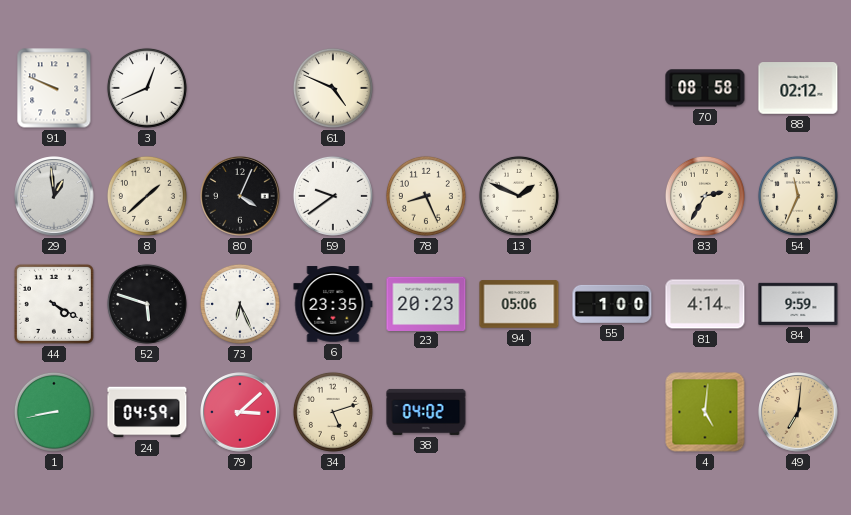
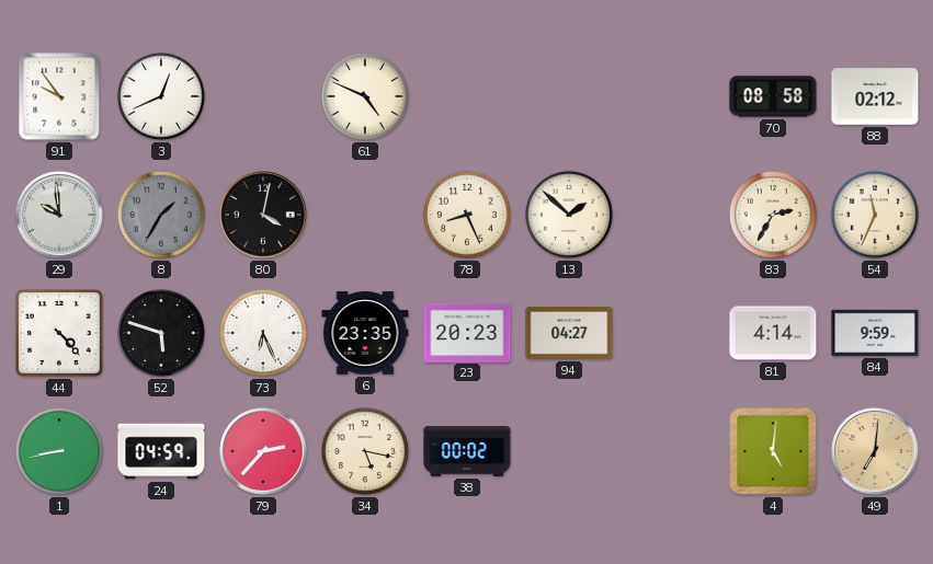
91: 9:49 -> 9:54 (59, 96)
29: 12:59 -> 9:59 (59, 215)
8: 1:38 -> 1:35 (161, 215)
8 dial: cream -> grey (161, 215)
80: 4:04 -> 4:02 (263, 215)
59: 9:39 -> none (333, 196)
13: 1:49 -> 1:52 (569, 215)
44: 4:20 -> 4:23 (59, 333)
94: 05:06 -> 04:27 (569, 333)
55: 1:00 -> none (612, 304)
79: 3:08 -> 2:37 (263, 451)
34: 5:12 -> 5:17 (365, 451)
38: 04:02 -> 00:02 (467, 451)
